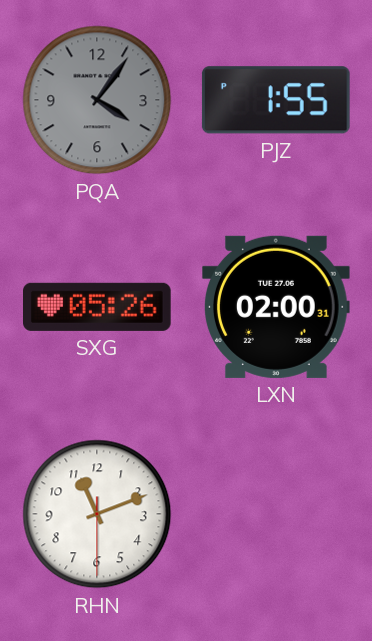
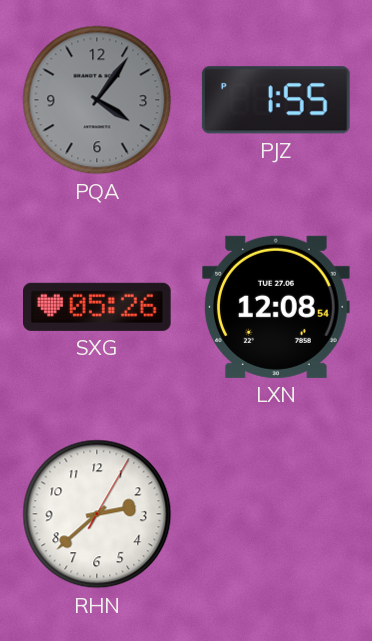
LXN: 02:00 -> 12:08 (277, 307)
RHN: 11:11 -> 2:38 (97, 514)
